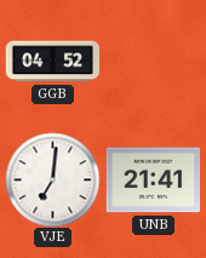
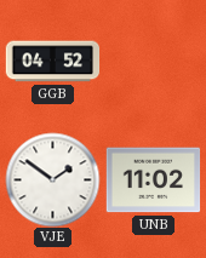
VJE: 7:01 -> 1:51 (52, 179)
UNB: 21:41 -> 11:02 (153, 180)
